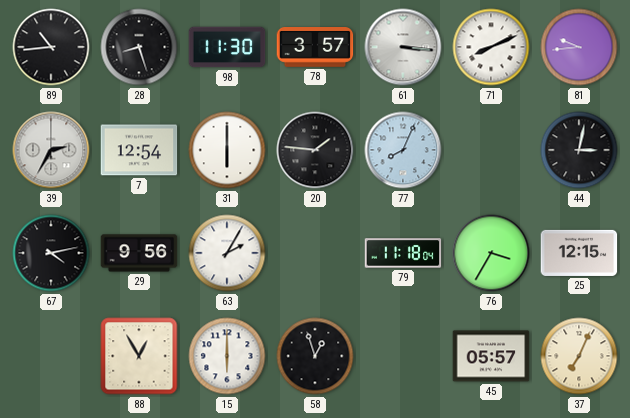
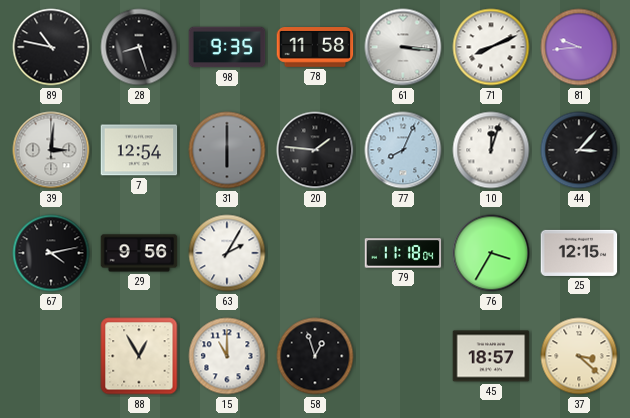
89: 10:44 -> 10:47 (51, 47)
98: 11:30 -> 9:35 (227, 47)
78: 3:57 -> 11:58 (315, 48)
39: 2:35 -> 3:01 (51, 150)
31 dial: white -> grey (227, 150)
10: none -> 12:03 (491, 150)
44: 3:02 -> 3:07 (579, 150)
15: 6:00 -> 11:00 (227, 356)
45: 05:57 -> 18:57 (491, 356)
37: 7:04 -> 3:22 (579, 356)
